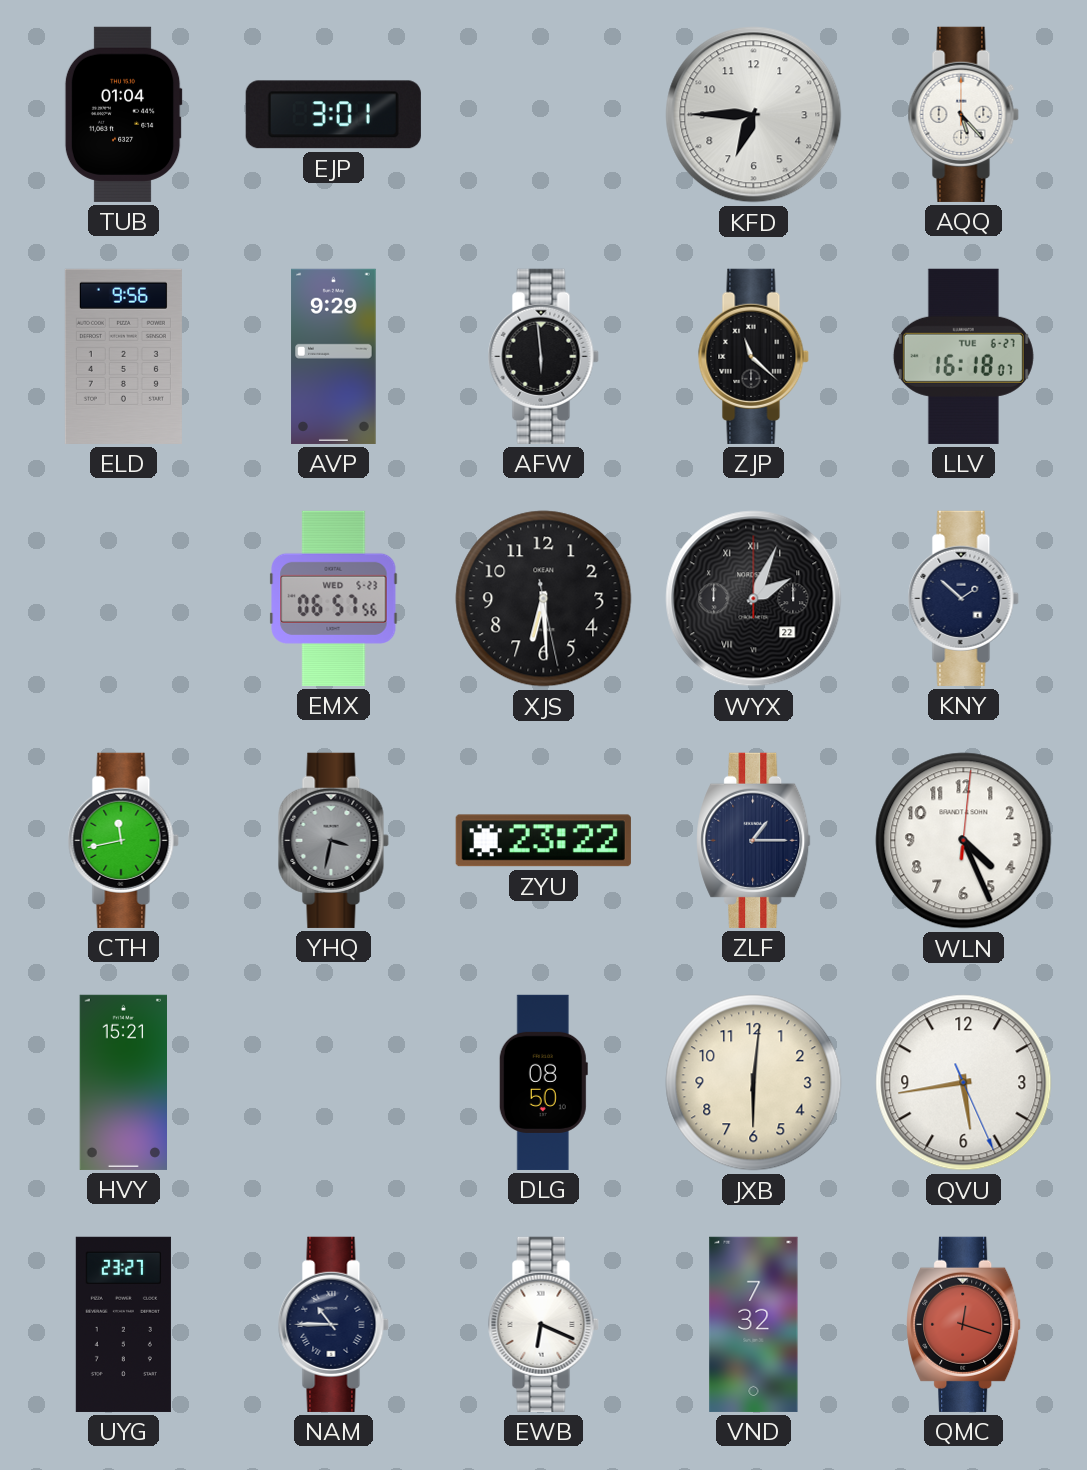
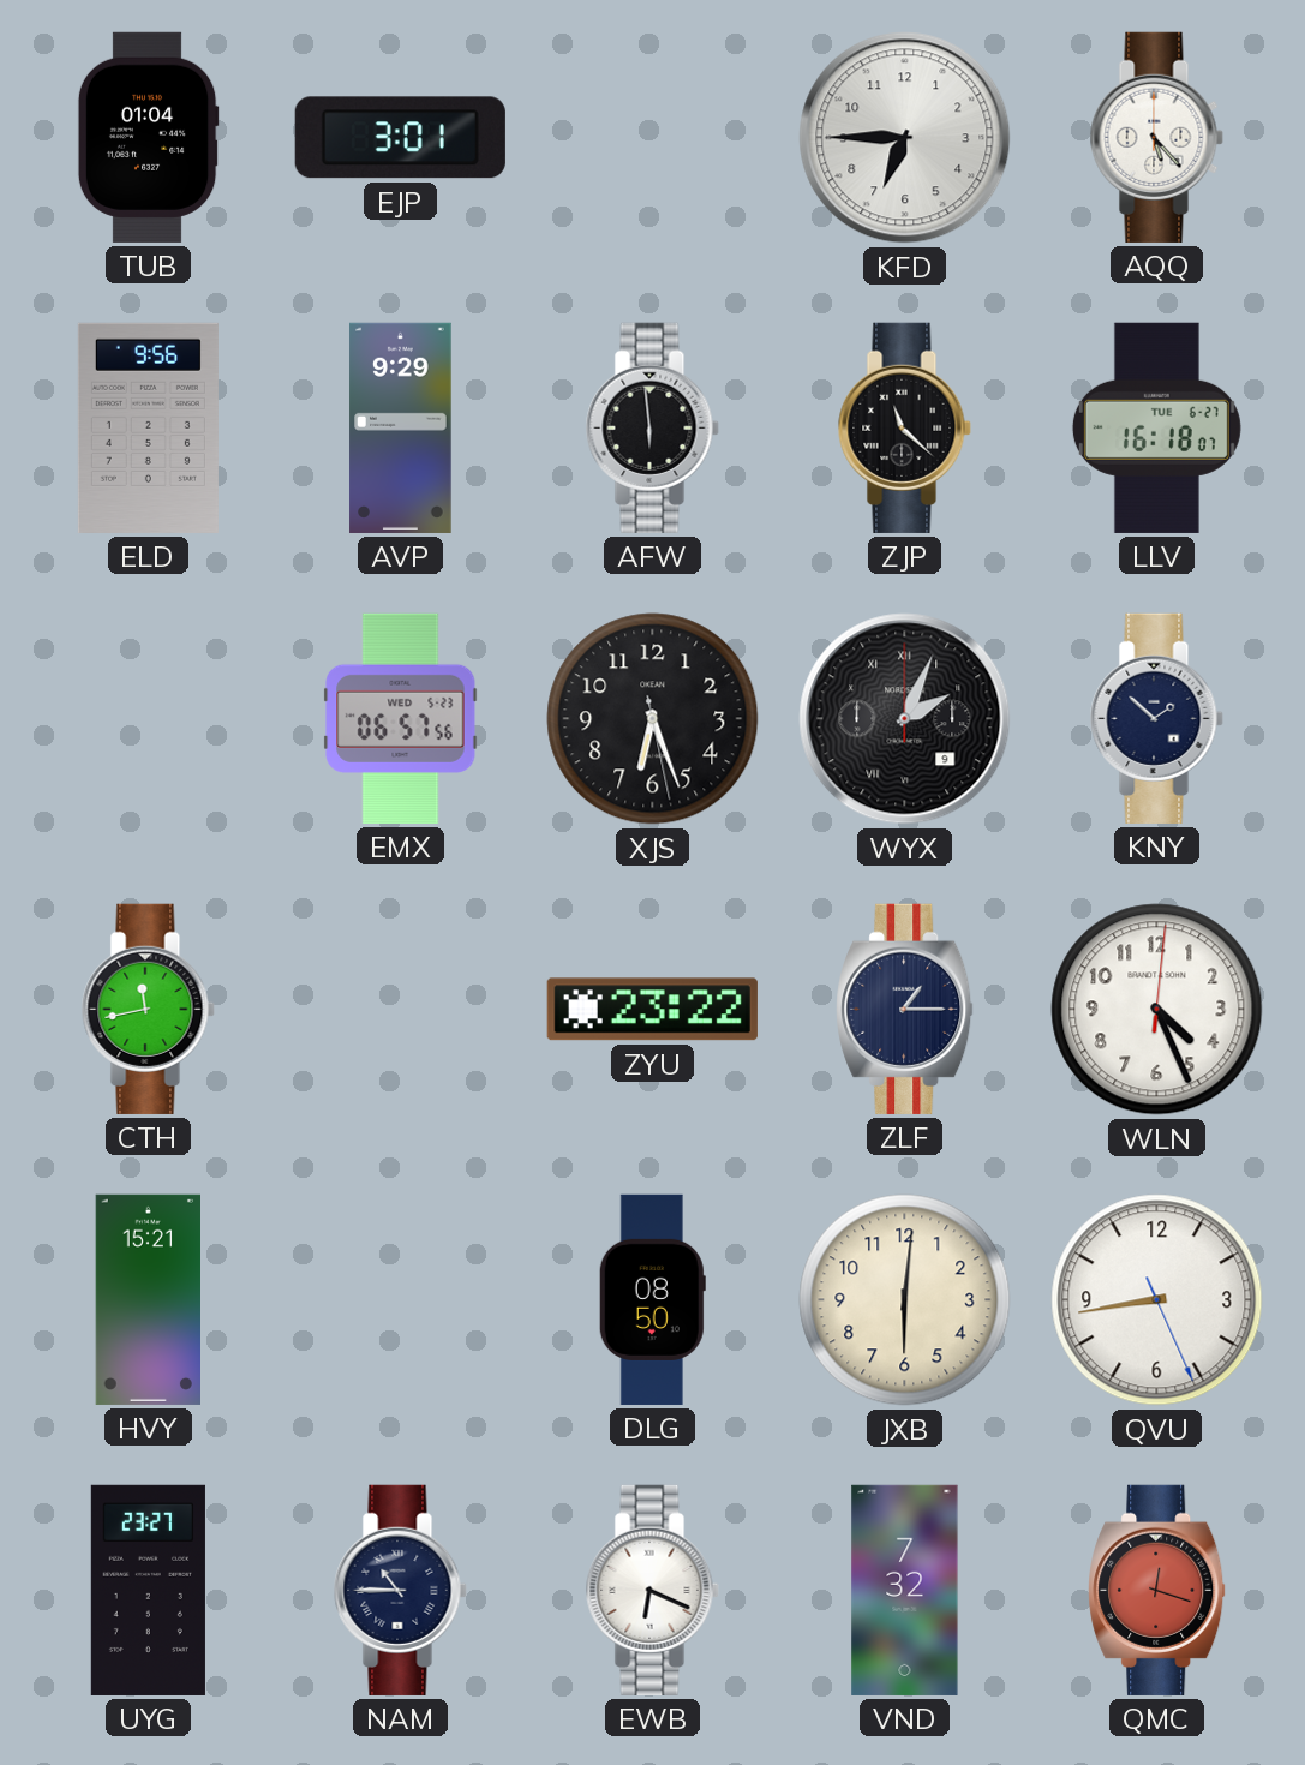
XJS: 6:29 -> 6:26 (653, 719)
WYX date: 22 -> 9 (905, 719)
YHQ: 3:32 -> none (333, 840)
QVU: 5:43 -> 8:43 (1157, 1300)
